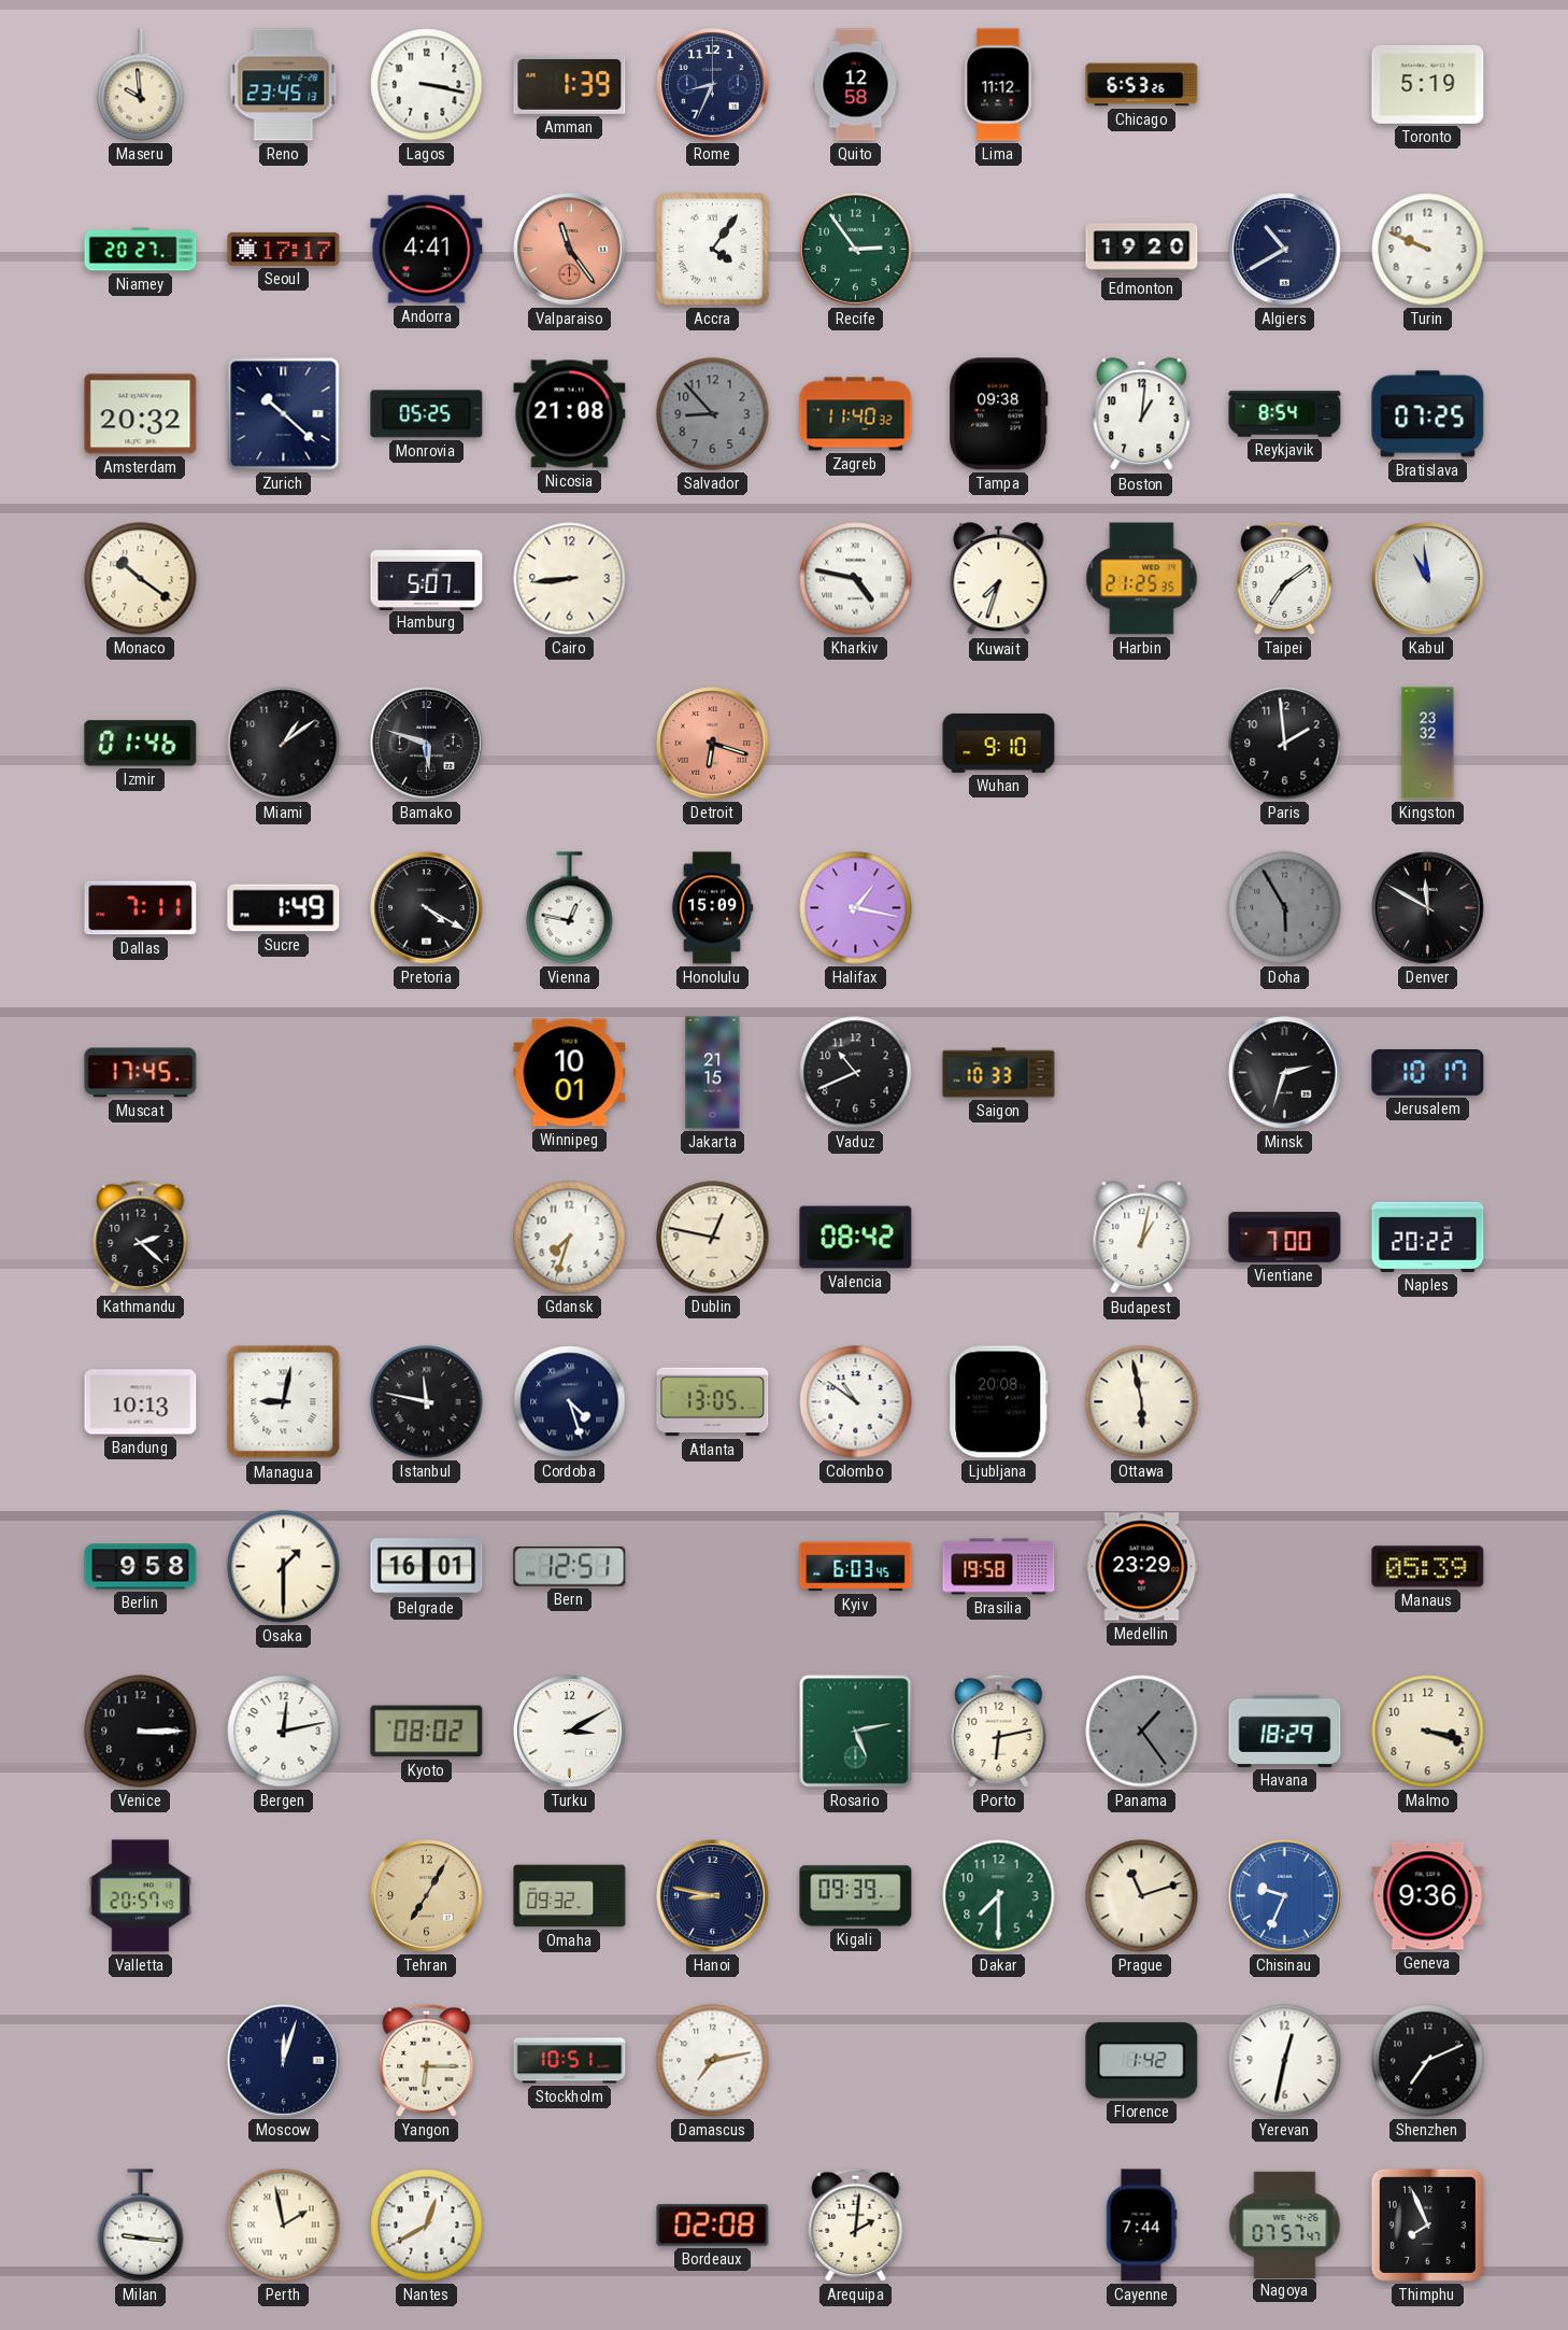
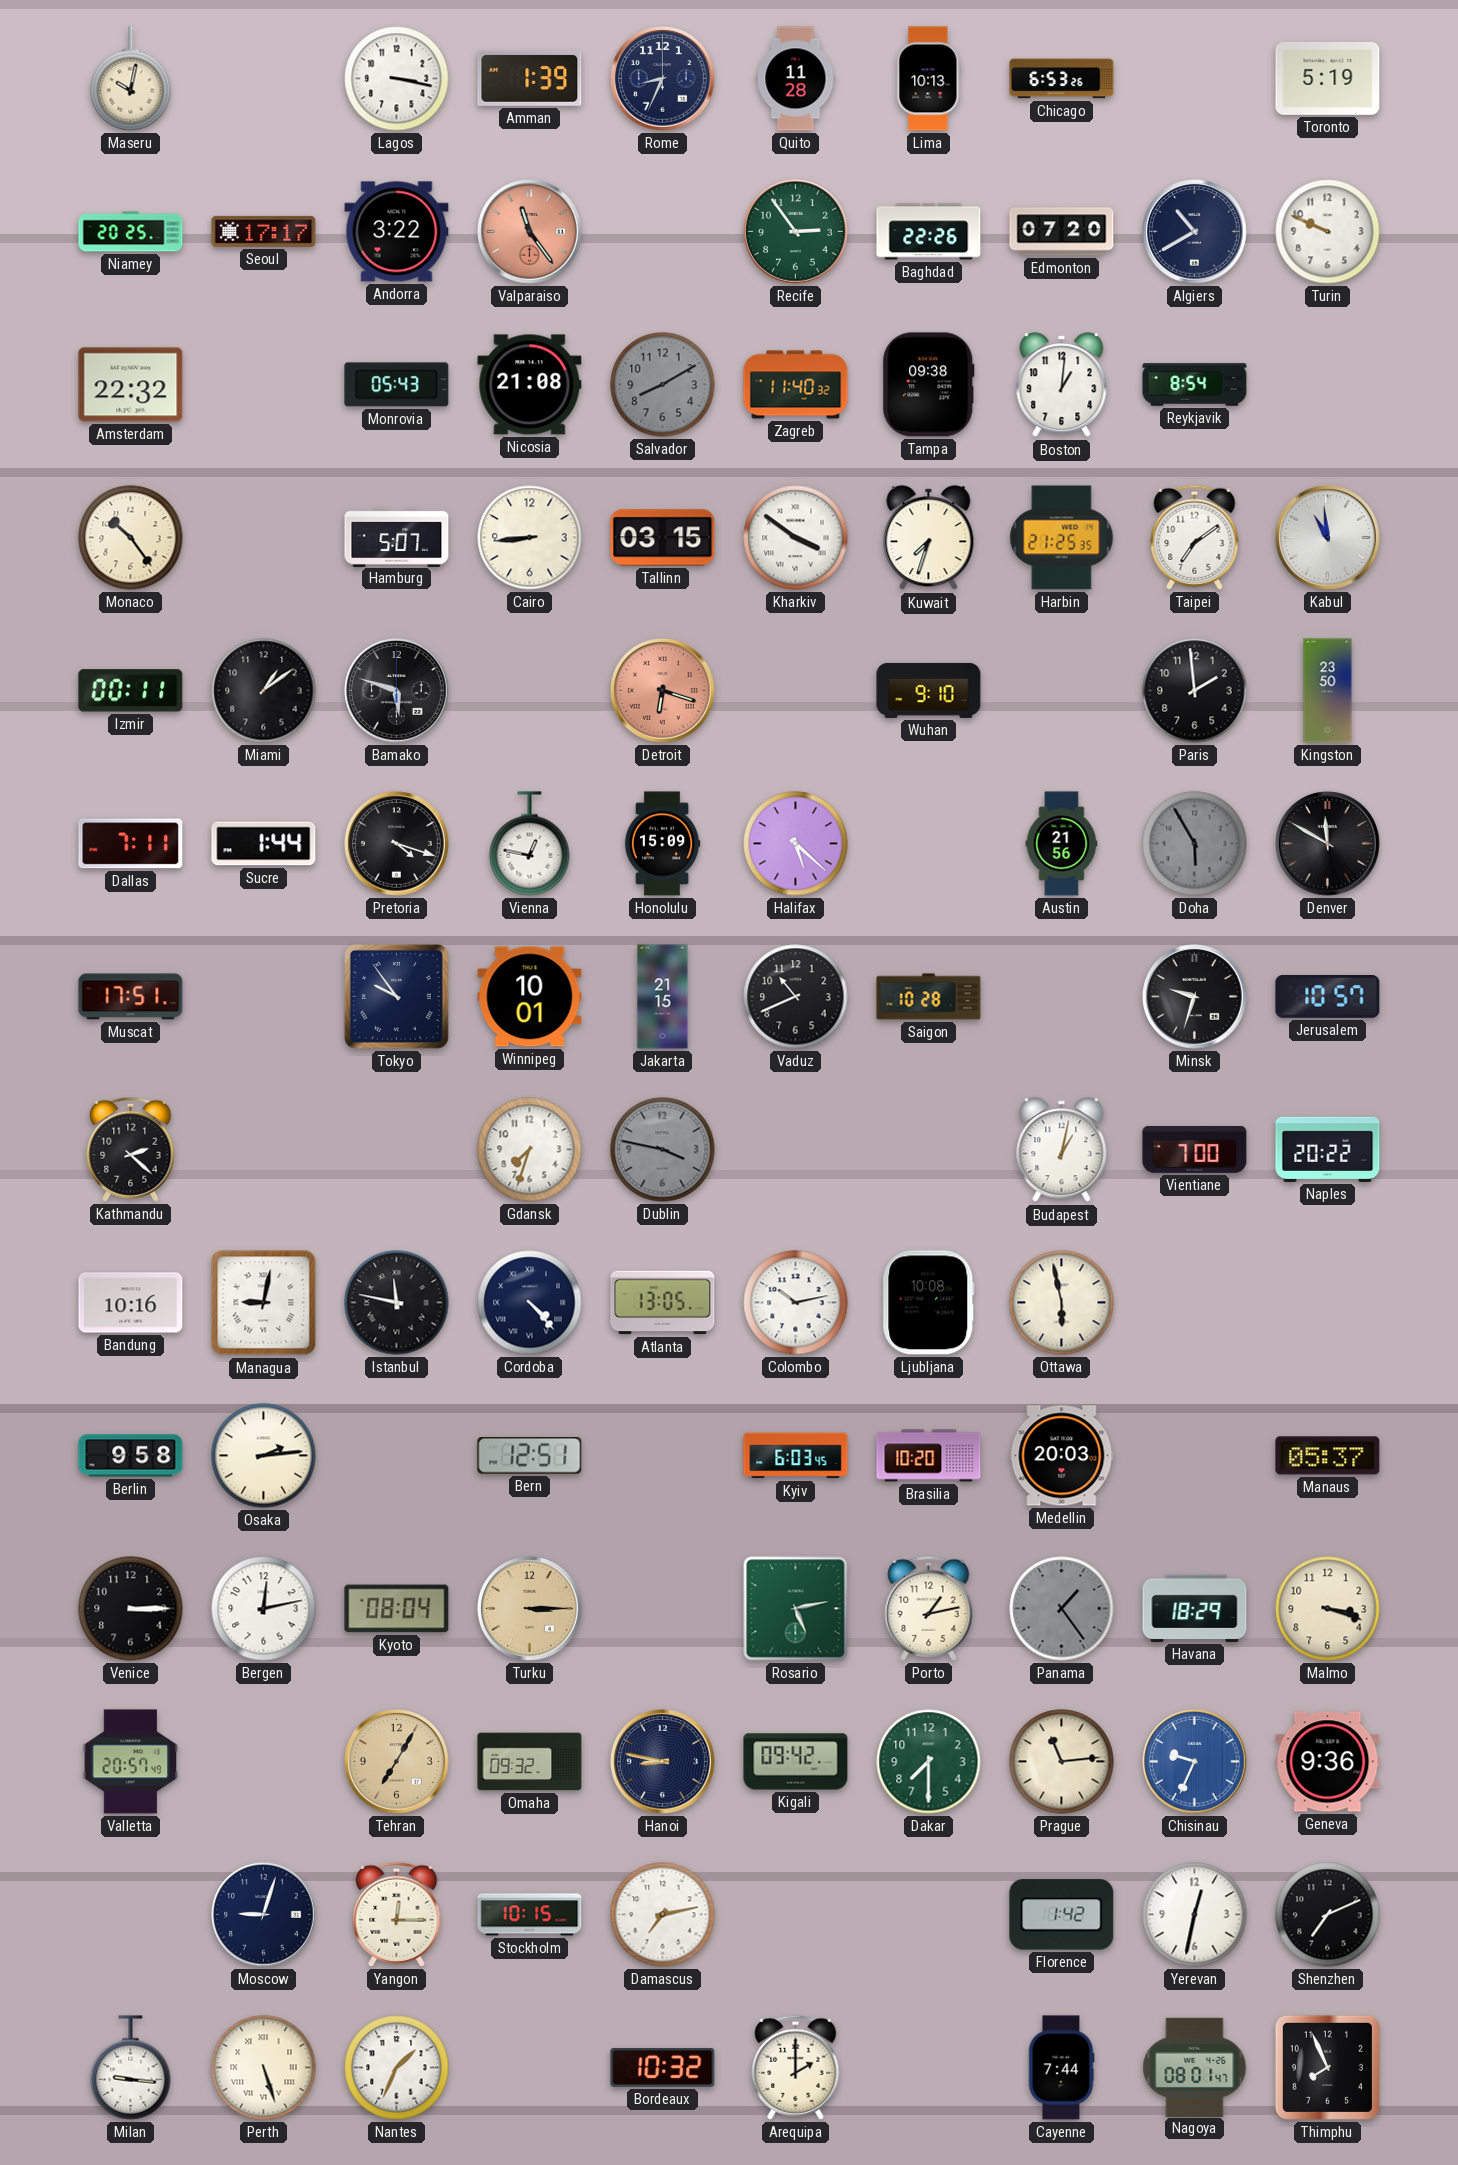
Maseru: 9:59 -> 10:02 (131, 79)
Reno: 23:45 -> none (284, 85)
Quito: 12:58 -> 11:28 (796, 79)
Lima: 11:12 -> 10:13 (929, 79)
Niamey: 20:27 -> 20:25 (131, 232)
Andorra: 4:41 -> 3:22 (397, 232)
Accra: 4:06 -> none (713, 250)
Baghdad: none -> 22:26 (929, 232)
Edmonton: 19:20 -> 07:20 (1062, 232)
Amsterdam: 20:32 -> 22:32 (131, 385)
Zurich: 10:22 -> none (284, 414)
Monrovia: 05:25 -> 05:43 (397, 385)
Salvador: 8:53 -> 8:10 (663, 385)
Bratislava: 07:25 -> none (1428, 414)
Monaco: 10:21 -> 10:24 (131, 538)
Tallinn: none -> 03:15 (663, 538)
Kharkiv: 4:47 -> 3:51 (796, 538)
Izmir: 01:46 -> 00:11 (131, 691)
Kingston: 23:32 -> 23:50 (1328, 691)
Sucre: 1:49 -> 1:44 (264, 844)
Pretoria: 4:20 -> 4:18 (397, 844)
Halifax: 1:17 -> 5:22 (796, 844)
Austin: none -> 21:56 (1062, 844)
Muscat: 17:45 -> 17:51 (131, 997)
Tokyo: none -> 9:54 (396, 996)
Saigon: 10:33 -> 10:28 (929, 997)
Minsk: 2:33 -> 9:33 (1195, 997)
Jerusalem: 10:17 -> 10:57 (1328, 997)
Dublin: 12:47 -> 3:47 (663, 1150)
Dublin dial: cream -> grey (663, 1150)
Valencia: 08:42 -> none (856, 1238)
Bandung: 10:13 -> 10:16 (131, 1303)
Cordoba: 4:27 -> 4:23 (530, 1303)
Colombo: 10:51 -> 10:13 (796, 1303)
Ljubljana: 20:08 -> 10:08 (929, 1303)
Osaka: 1:30 -> 2:14 (264, 1456)
Belgrade: 16:01 -> none (427, 1567)
Brasilia: 19:58 -> 10:20 (929, 1456)
Medellin: 23:29 -> 20:03 (1062, 1456)
Manaus: 05:39 -> 05:37 (1328, 1456)
Kyoto: 08:02 -> 08:04 (397, 1609)
Turku: 3:10 -> 3:15 (530, 1609)
Turku dial: white -> champagne (530, 1609)
Porto: 6:13 -> 1:13 (929, 1608)
Kigali: 09:39 -> 09:42 (796, 1762)
Prague: 11:12 -> 11:14 (1062, 1762)
Moscow: 12:03 -> 9:03 (264, 1915)
Yangon: 6:15 -> 12:15 (397, 1914)
Stockholm: 10:51 -> 10:15 (530, 1915)
Perth: 1:58 -> 5:27 (264, 2068)
Nantes: 12:40 -> 1:34 (397, 2068)
Bordeaux: 02:08 -> 10:32 (663, 2067)
Arequipa: 2:01 -> 2:00 (796, 2067)
Nagoya: 07:57 -> 08:01 (1195, 2067)
